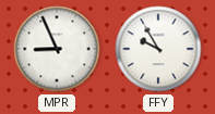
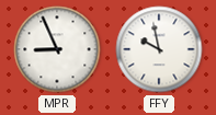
FFY: 9:55 -> 9:58 (159, 49)
